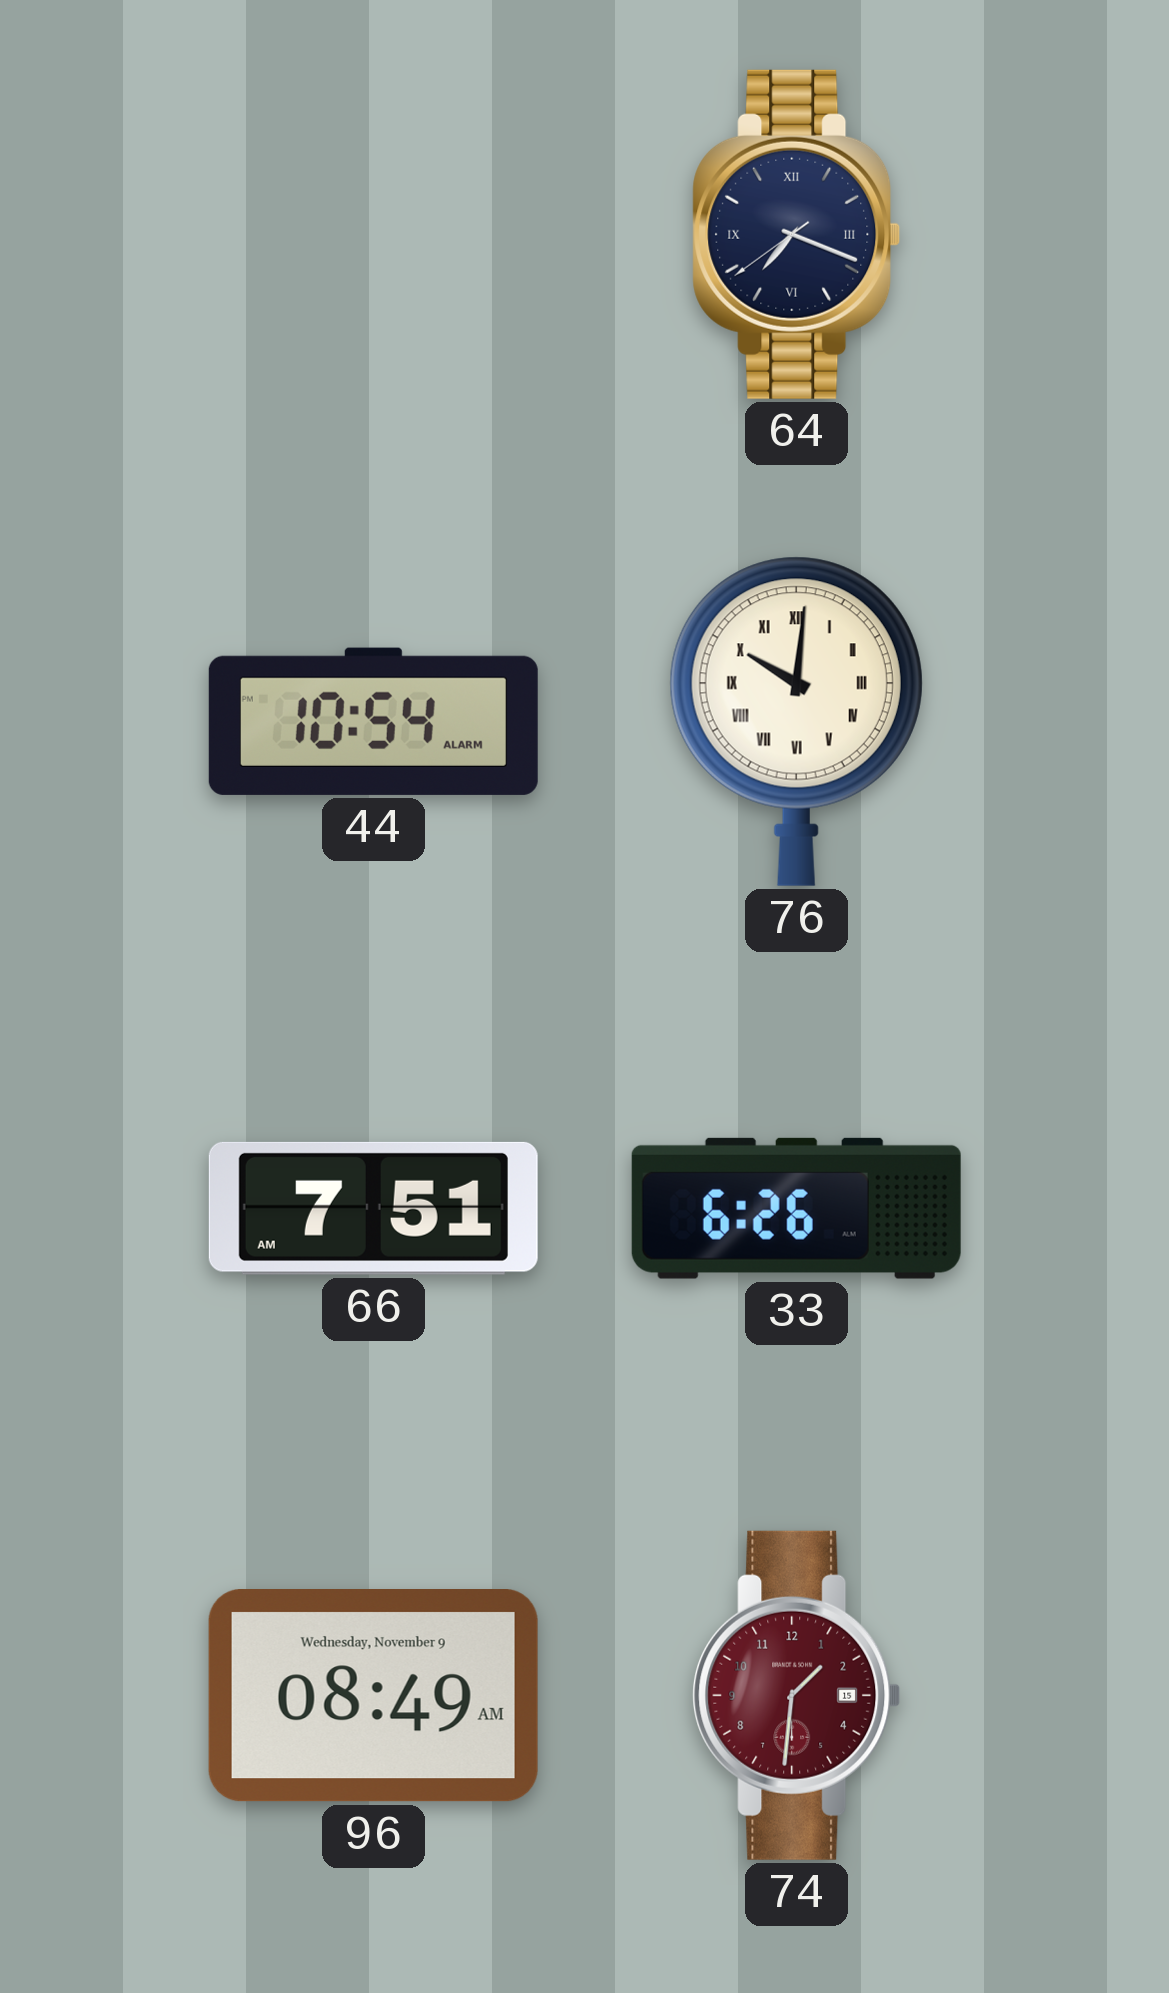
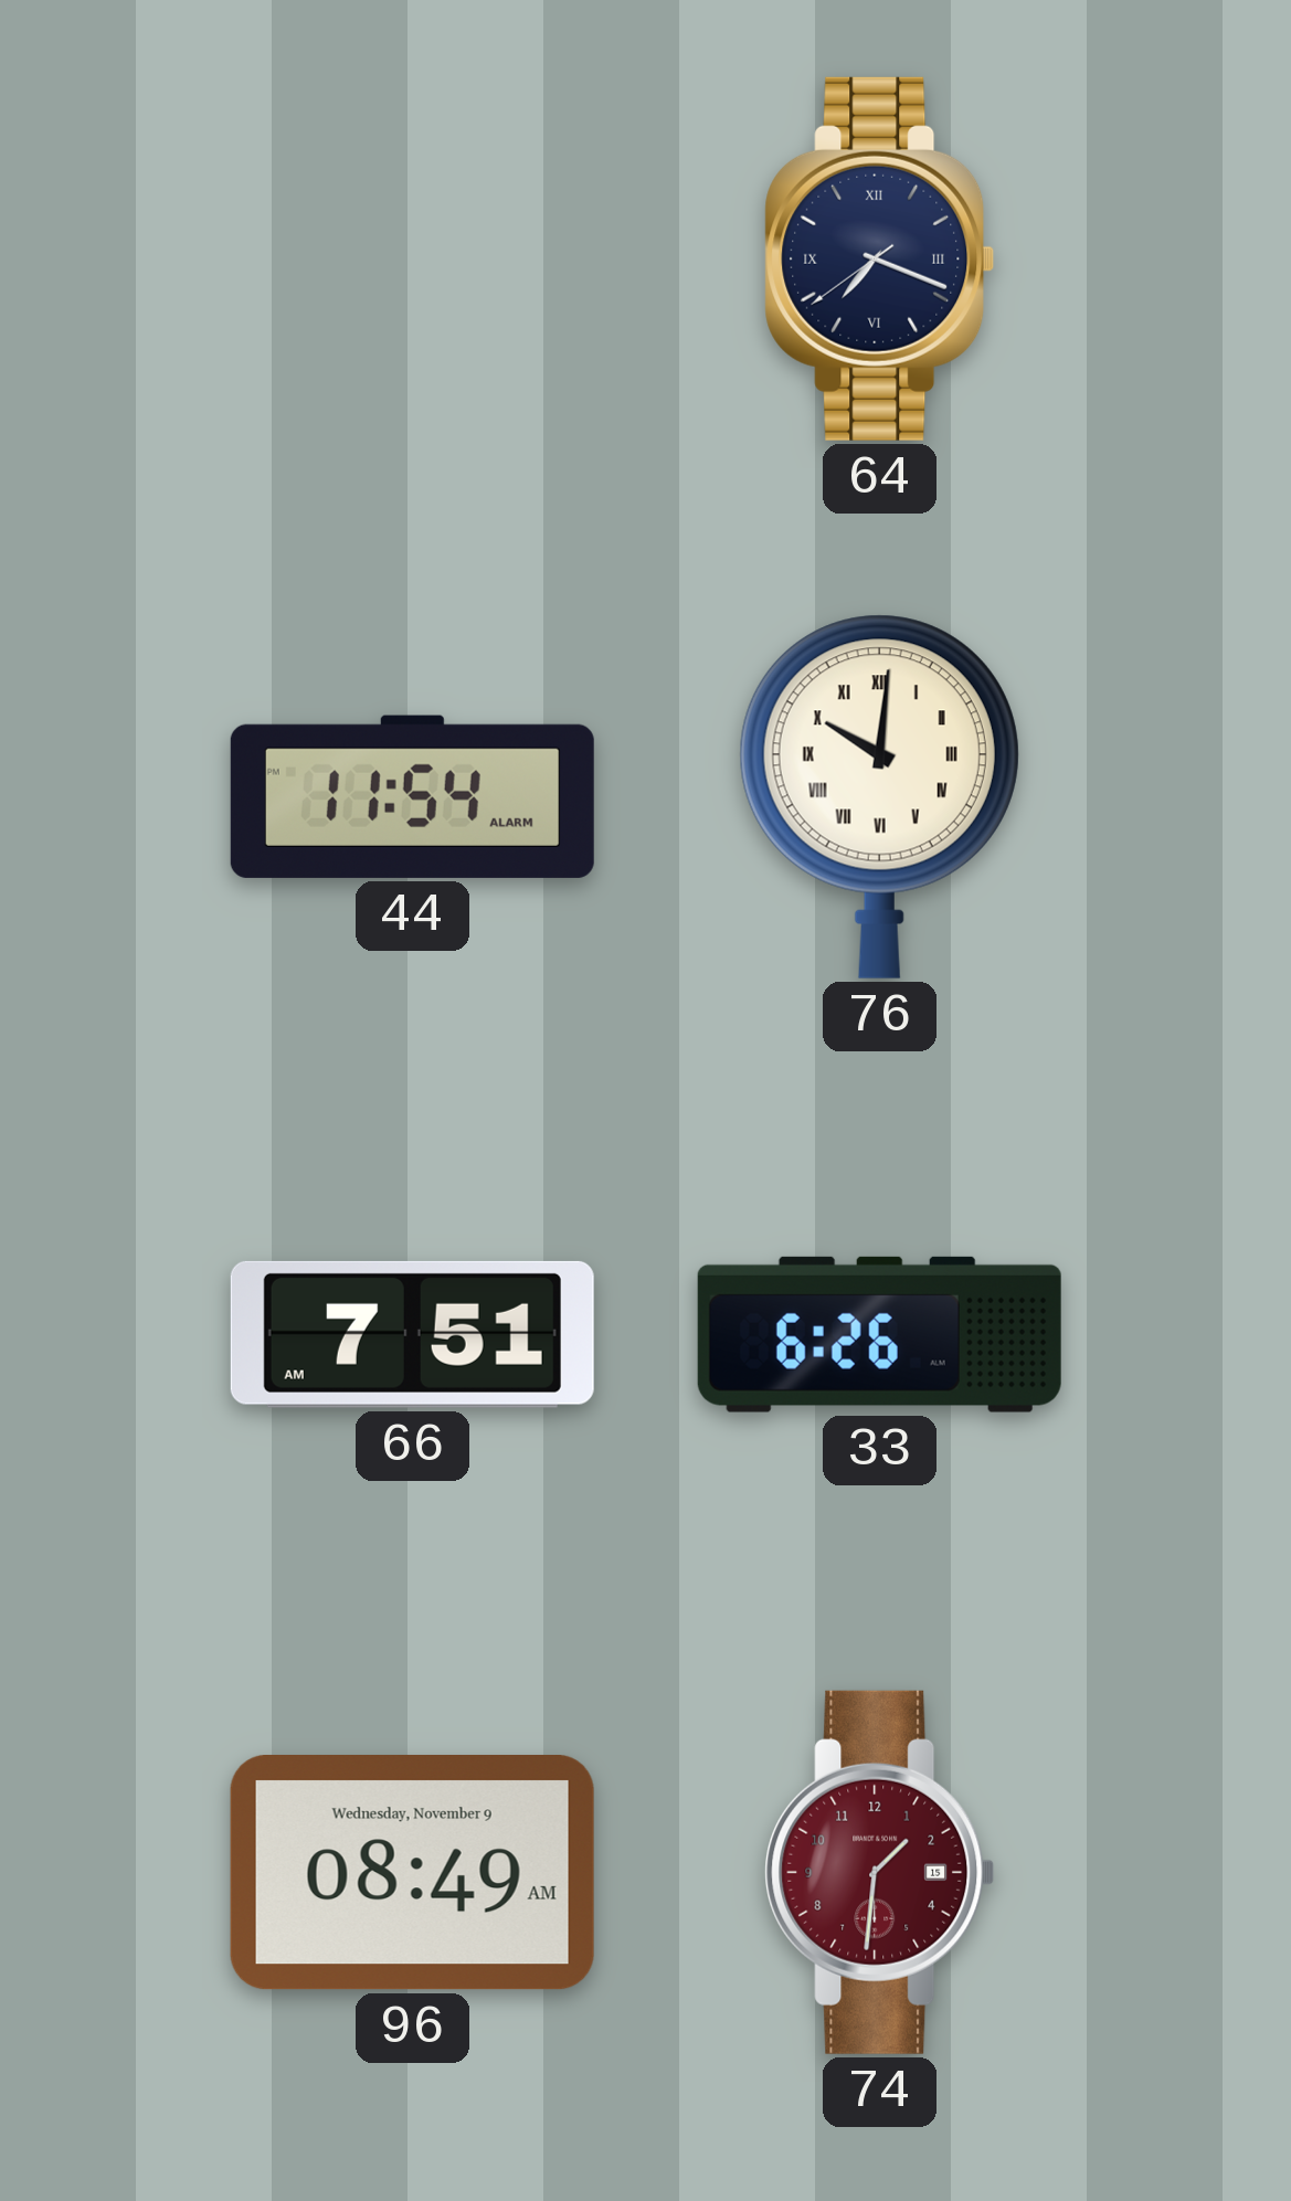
44: 10:54 -> 11:54 (412, 796)
